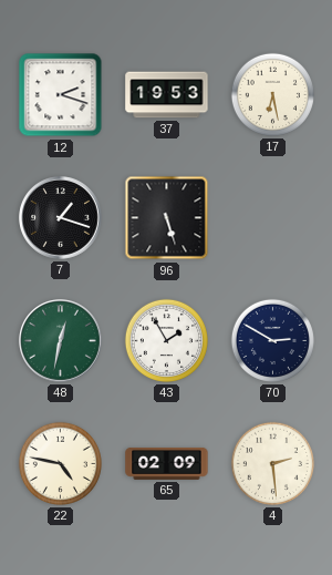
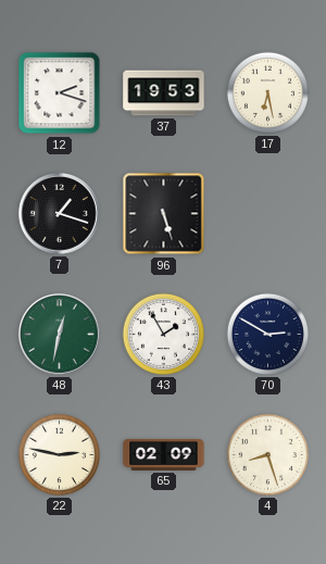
22: 4:47 -> 2:47 (59, 454)
4: 2:29 -> 8:27 (267, 454)
